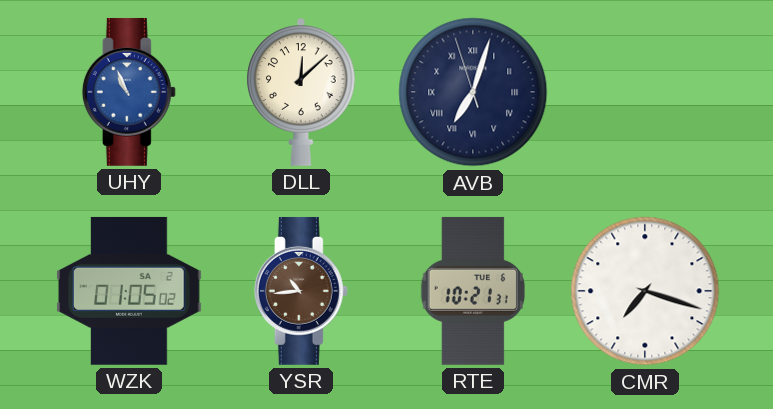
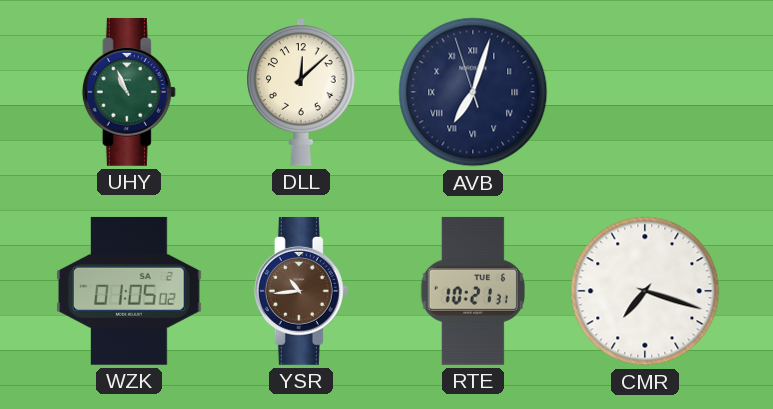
UHY dial: blue -> green (129, 92)
